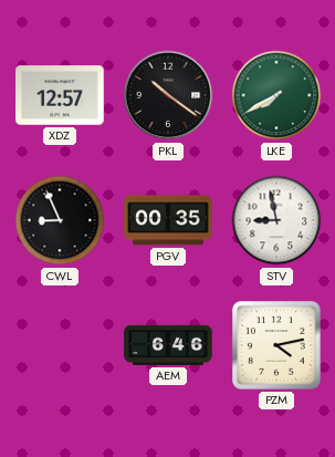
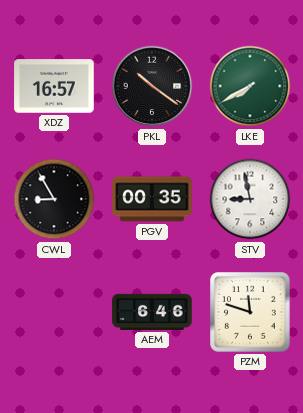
XDZ: 12:57 -> 16:57 (54, 86)
CWL: 8:56 -> 8:55 (54, 199)
PZM: 4:13 -> 11:48 (250, 312)
